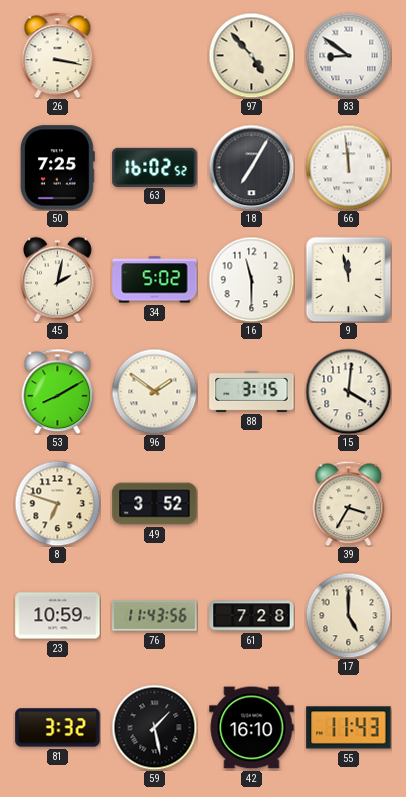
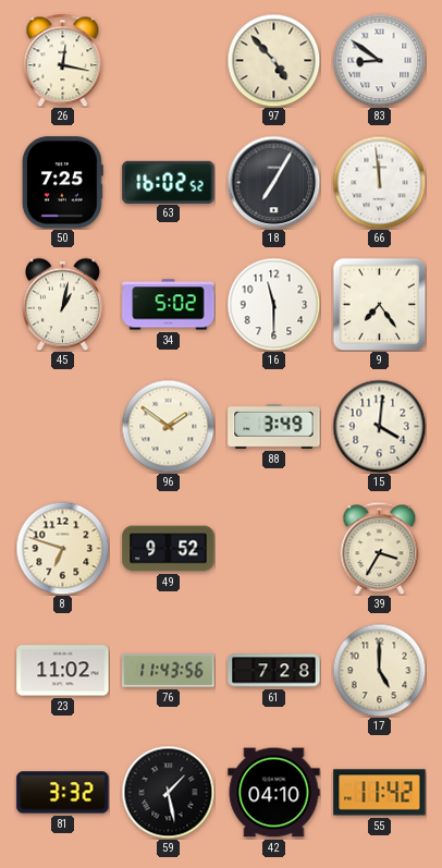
26: 3:17 -> 12:17 (63, 60)
45: 2:02 -> 1:02 (63, 304)
9: 11:58 -> 7:24 (379, 304)
53: 8:10 -> none (58, 391)
88: 3:15 -> 3:49 (274, 426)
49: 3:52 -> 9:52 (169, 549)
23: 10:59 -> 11:02 (63, 671)
42: 16:10 -> 04:10 (274, 793)
55: 11:43 -> 11:42 (380, 793)
